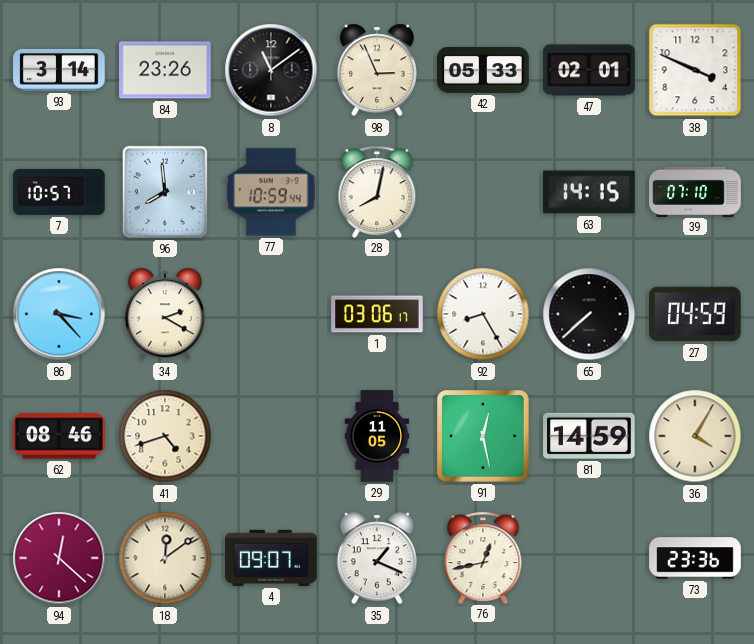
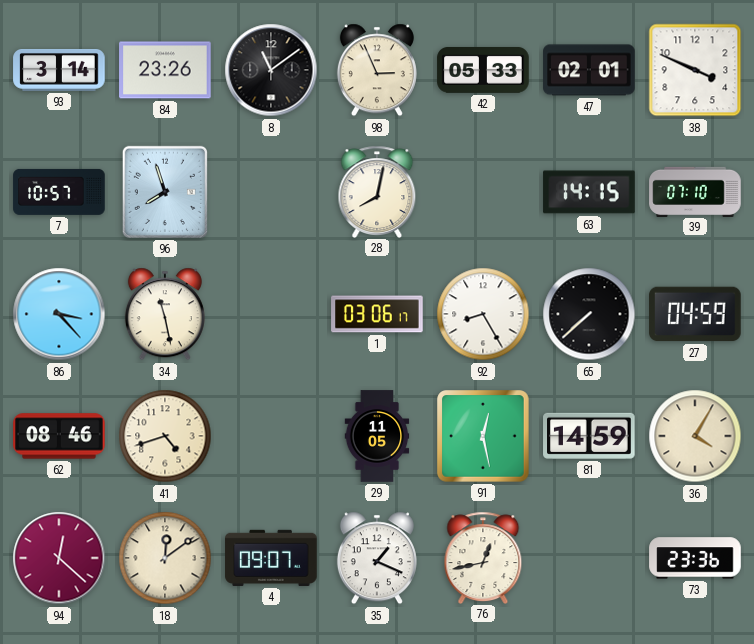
96: 7:59 -> 7:57 (165, 192)
77: 10:59 -> none (271, 192)
34: 2:20 -> 11:28 (165, 314)
